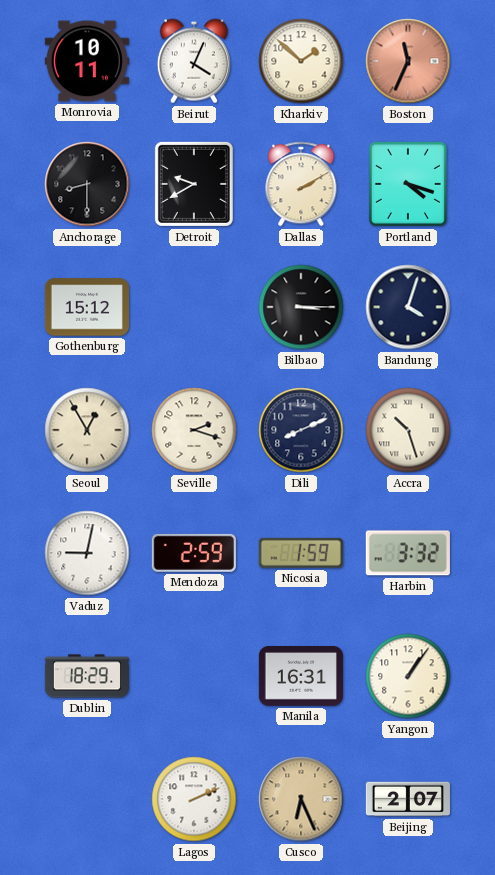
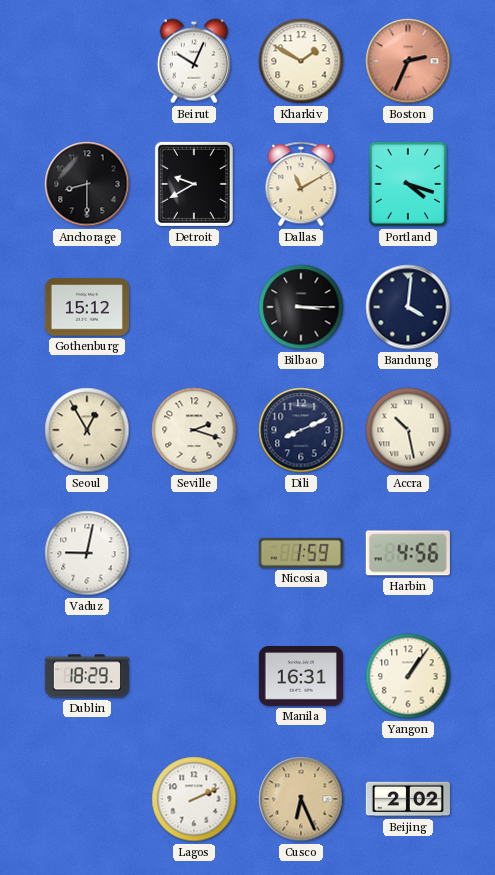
Monrovia: 10:11 -> none (87, 61)
Beirut: 4:04 -> 10:04 (194, 61)
Kharkiv: 1:52 -> 1:50 (301, 61)
Boston: 11:34 -> 2:34 (408, 61)
Dallas: 2:10 -> 11:10 (301, 184)
Bandung: 4:03 -> 4:01 (408, 307)
Accra: 10:27 -> 10:28 (408, 430)
Mendoza: 2:59 -> none (194, 553)
Harbin: 3:32 -> 4:56 (408, 553)
Beijing: 2:07 -> 2:02 (408, 799)
